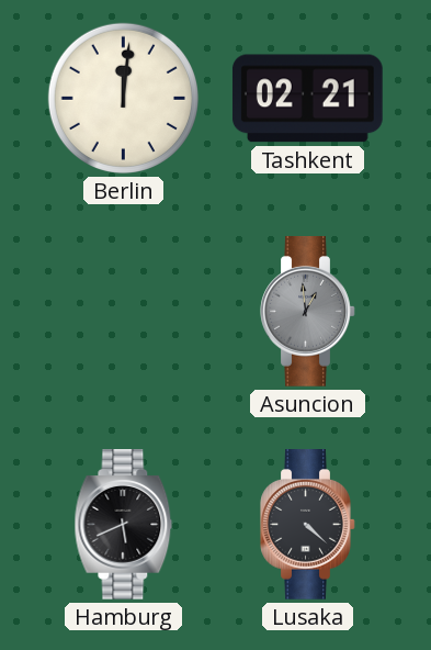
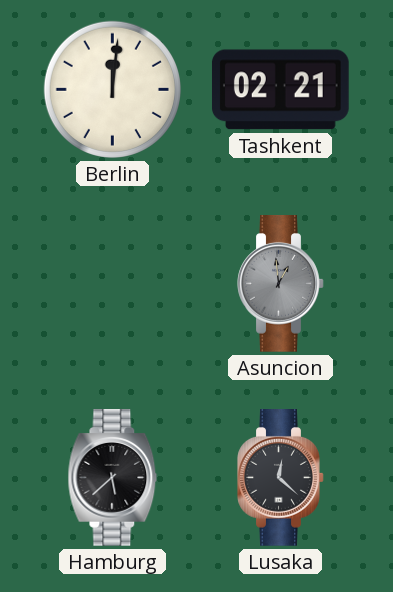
Hamburg: 5:41 -> 5:38 (113, 478)
Lusaka: 4:22 -> 12:22 (281, 478)
